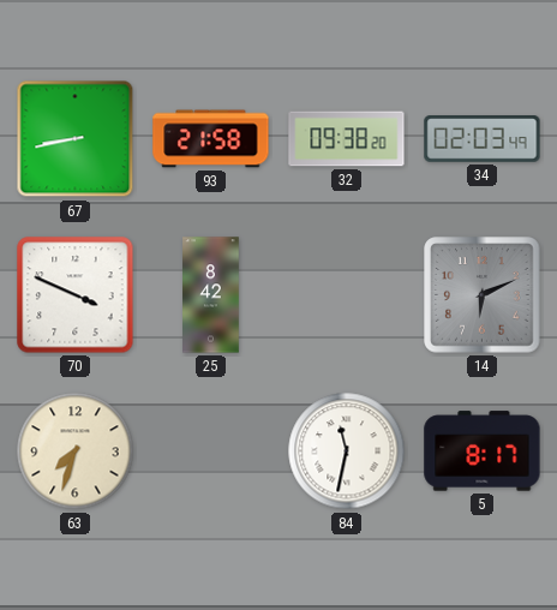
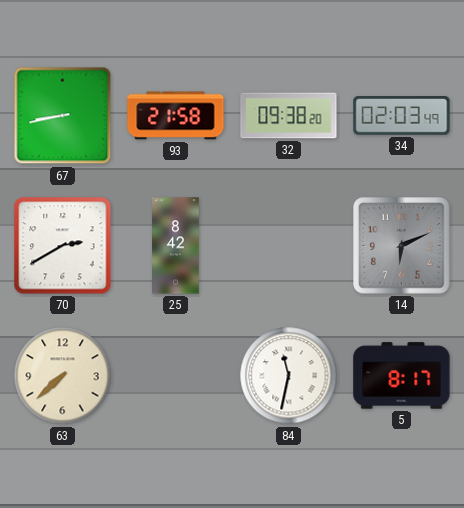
70: 3:49 -> 2:40 (63, 246)
63: 7:33 -> 7:38 (63, 376)
